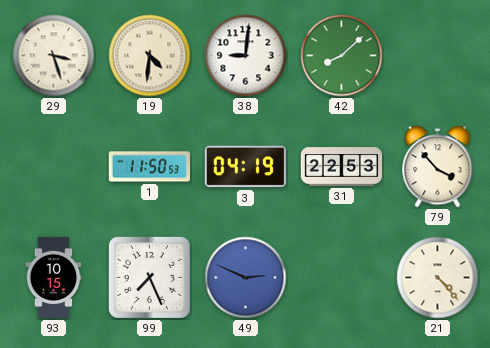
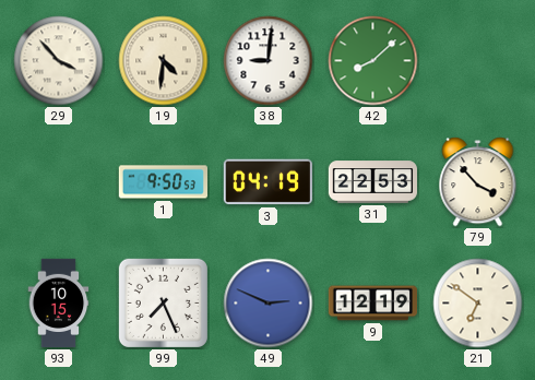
29: 3:27 -> 3:53 (59, 61)
1: 11:50 -> 9:50 (163, 182)
9: none -> 12:19 (372, 304)
21: 4:23 -> 6:51 (478, 304)
